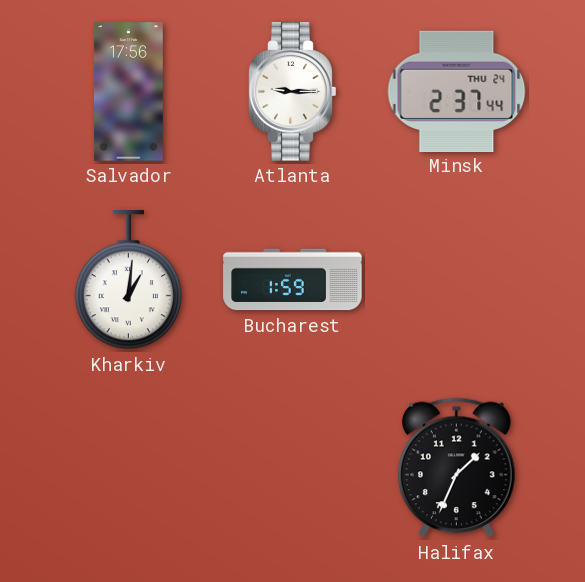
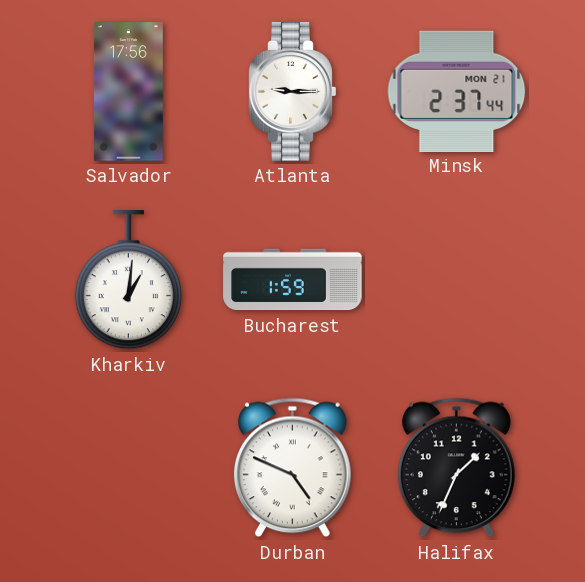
Minsk date: THU 24 -> MON 21 (457, 91)
Durban: none -> 4:49 (293, 468)
